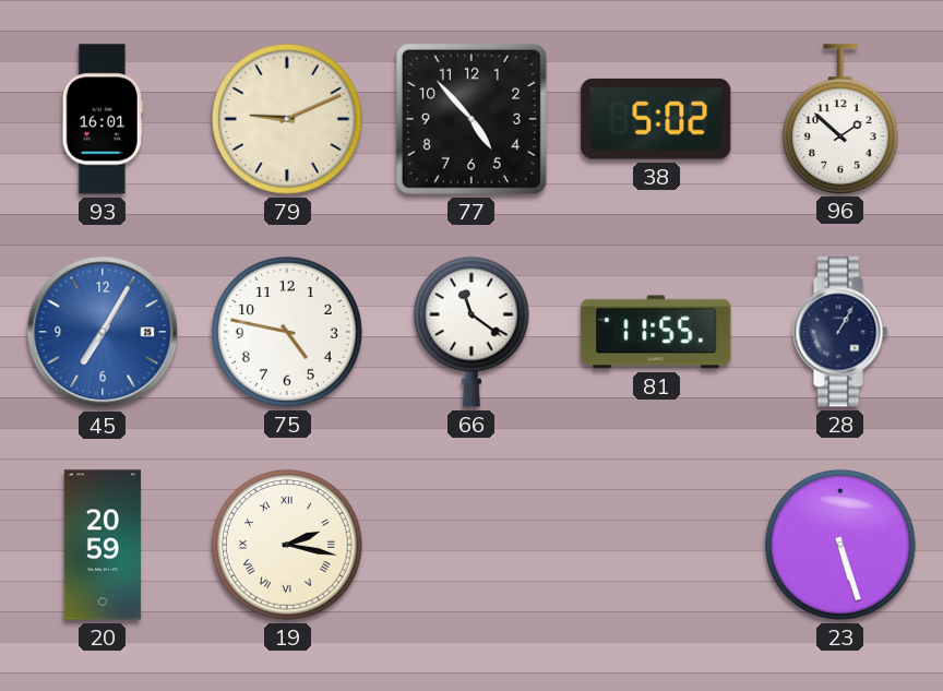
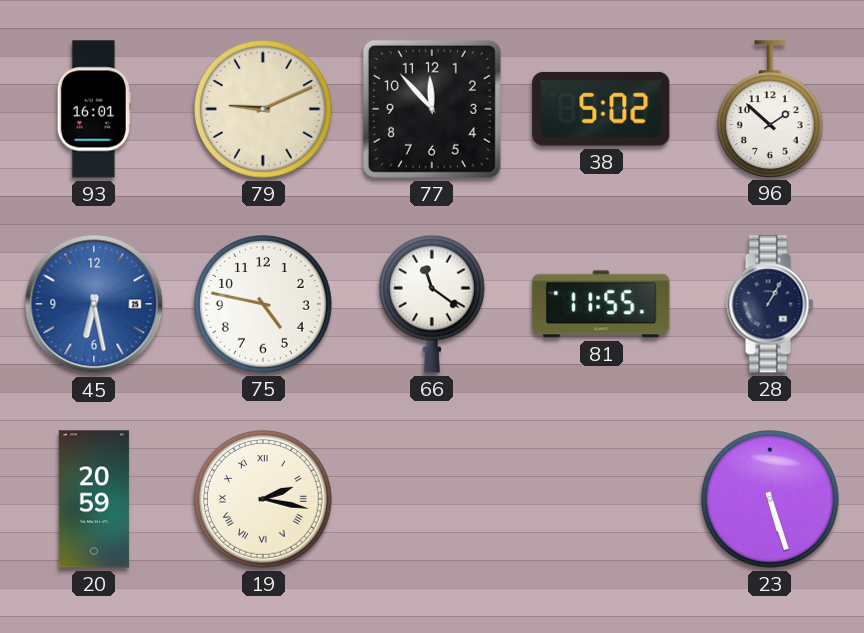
77: 4:53 -> 11:53 (432, 109)
45: 7:05 -> 6:28 (94, 304)
